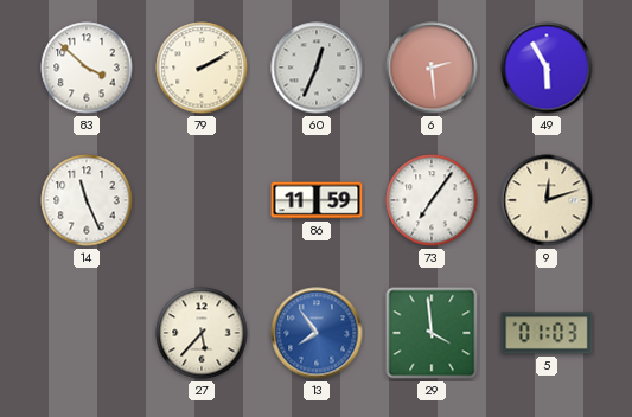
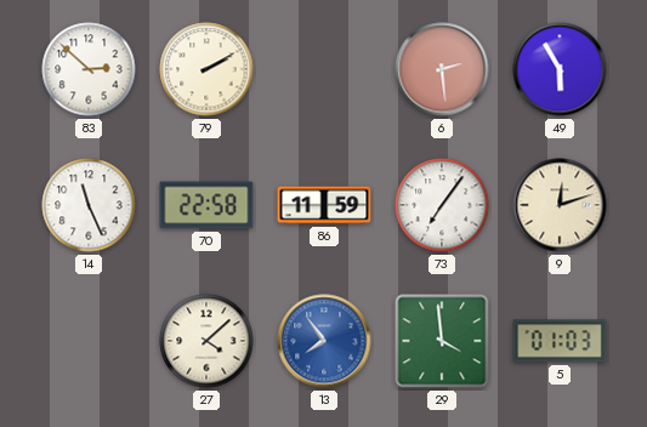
83: 3:52 -> 2:52 (89, 69)
60: 12:34 -> none (317, 68)
70: none -> 22:58 (206, 205)
27: 5:37 -> 4:08 (206, 341)
